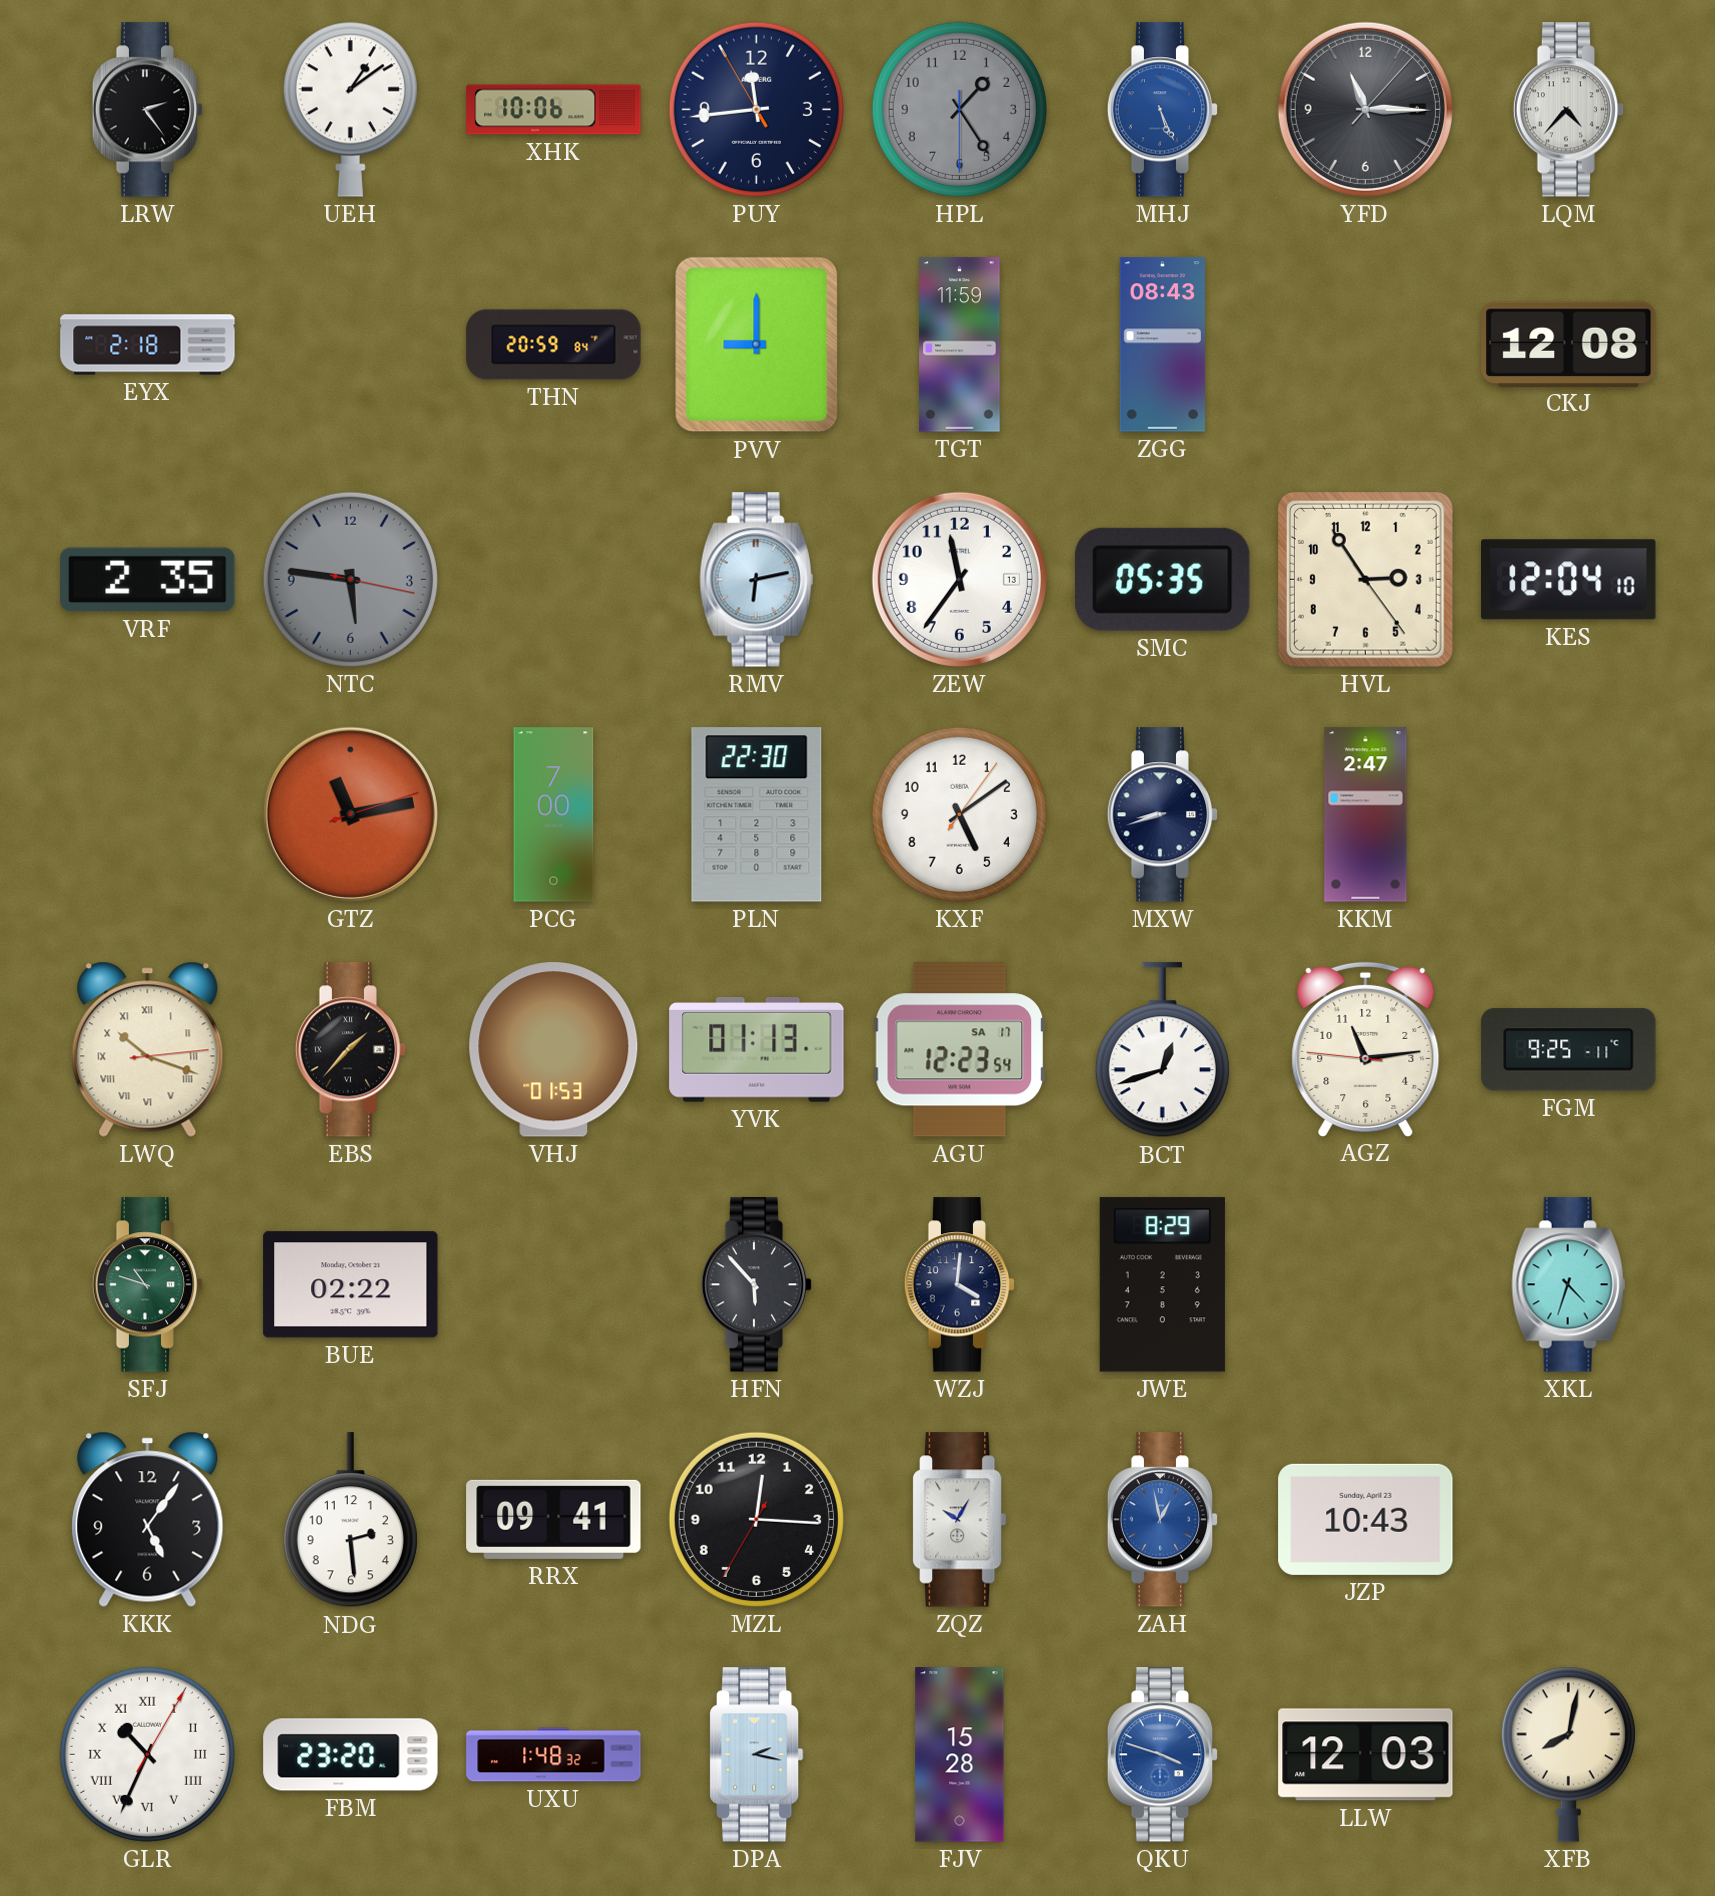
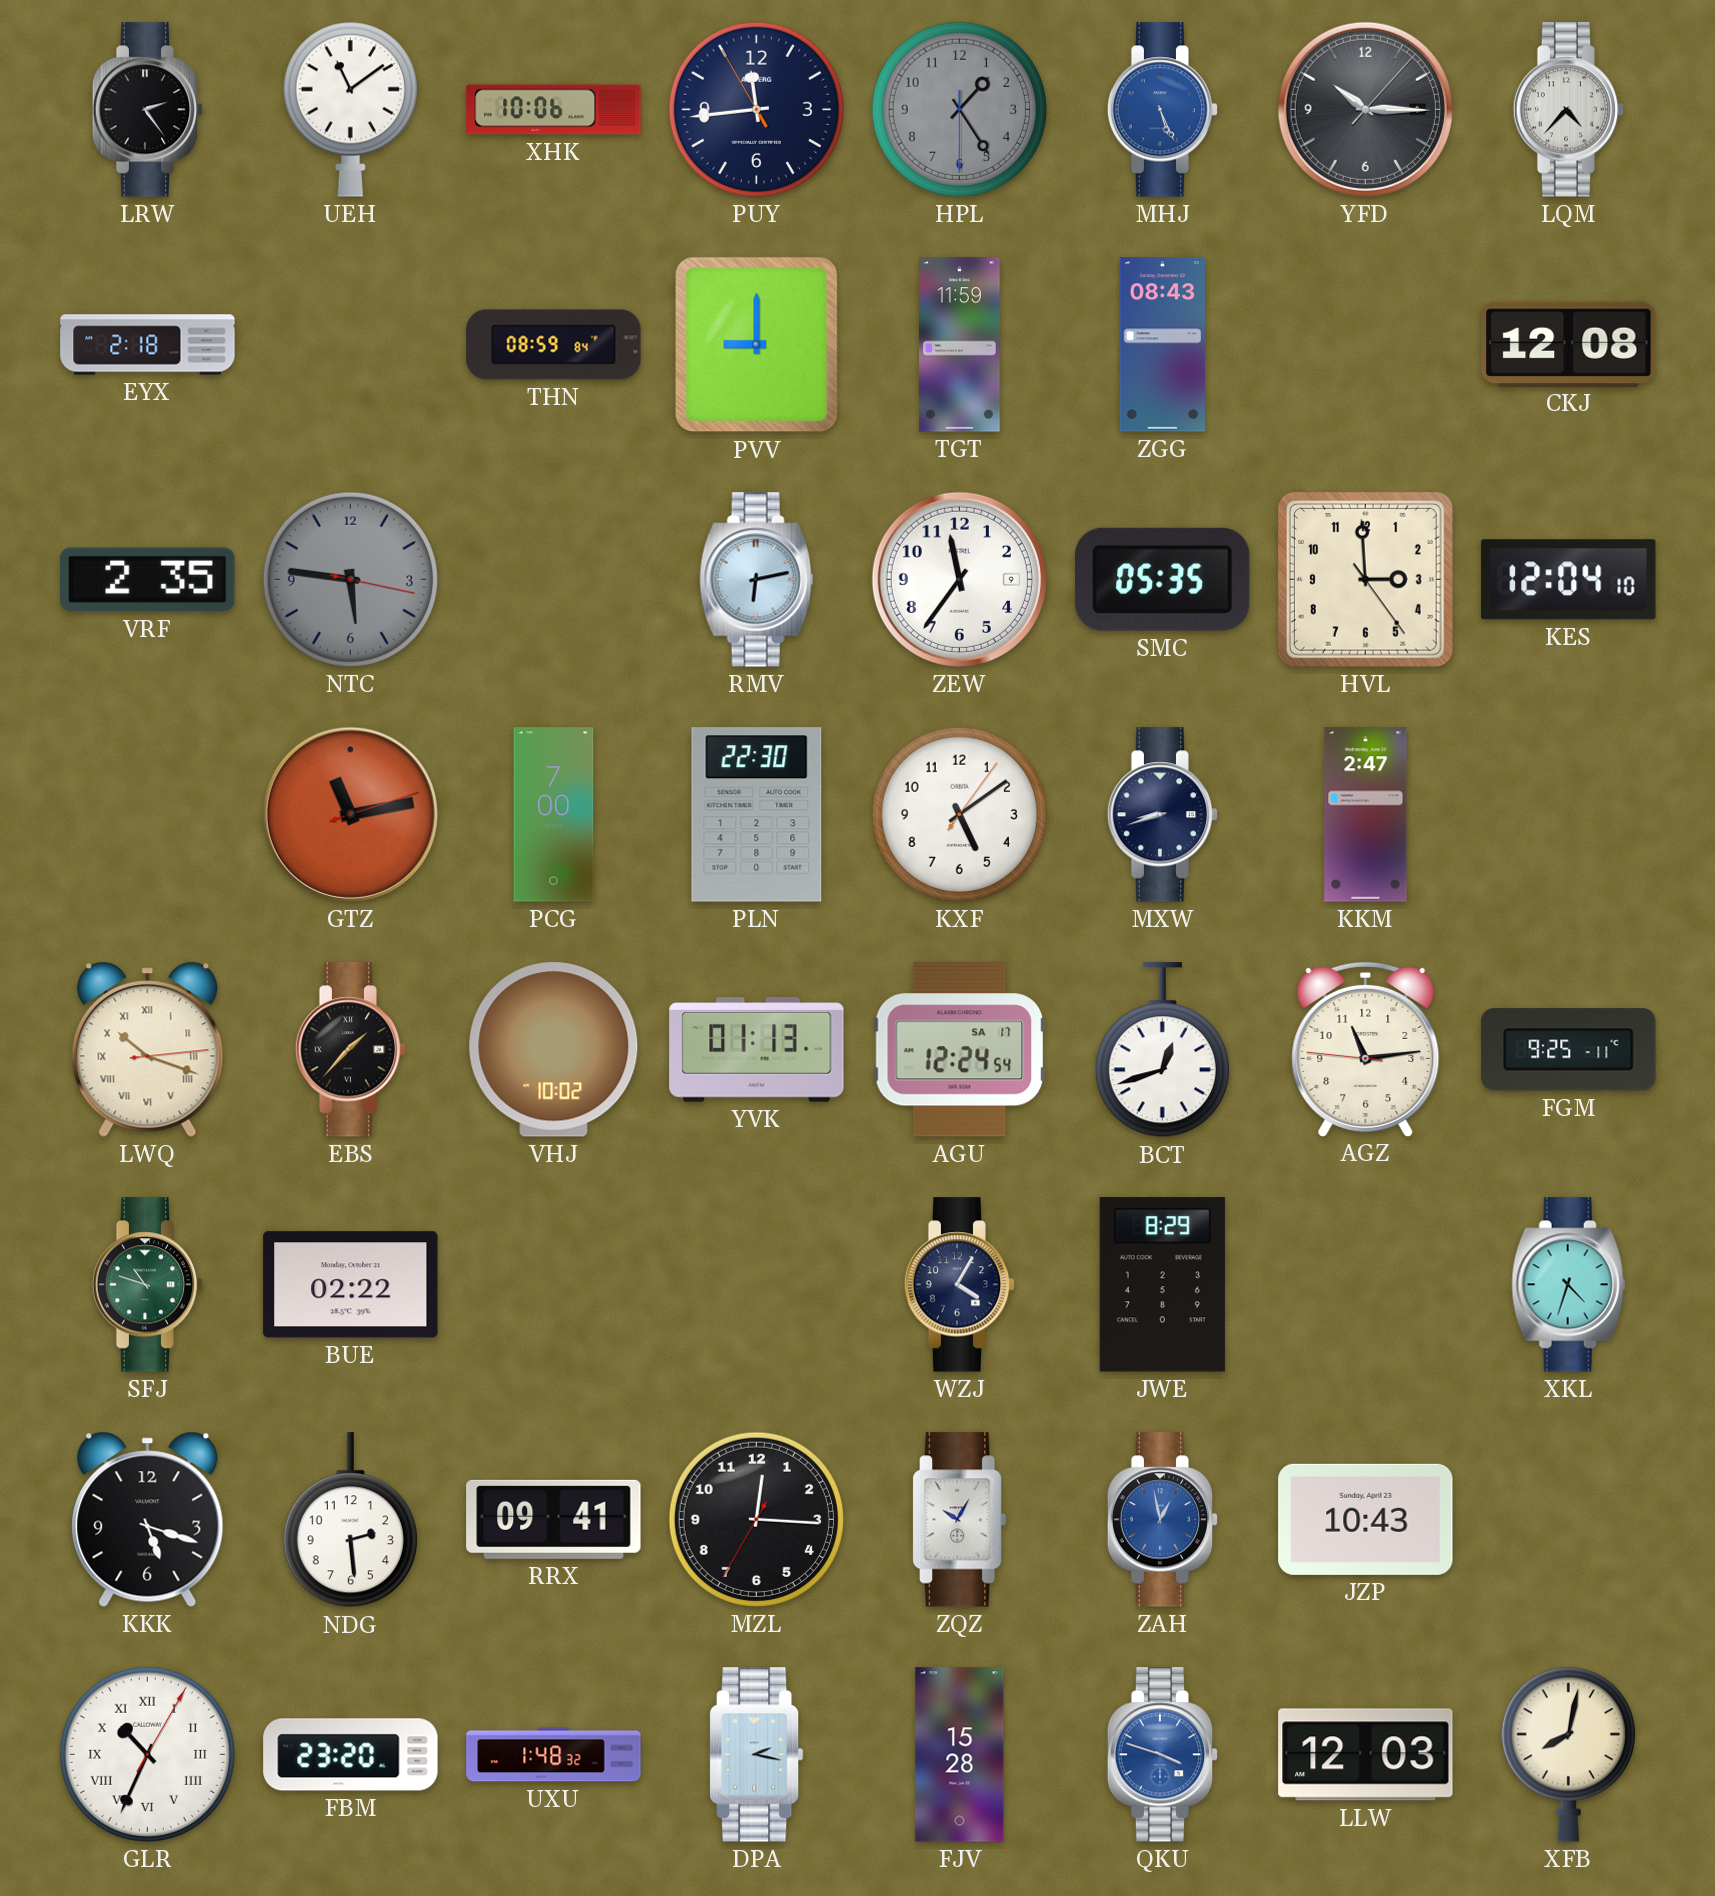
UEH: 1:09 -> 11:09 (350, 109)
YFD: 11:15 -> 10:15 (1365, 109)
THN: 20:59 -> 08:59 (554, 345)
ZEW date: 13 -> 9 (959, 579)
HVL: 2:54 -> 2:59 (1365, 579)
VHJ: 01:53 -> 10:02 (554, 1050)
AGU: 12:23 -> 12:24 (960, 1050)
HFN: 5:53 -> none (757, 1285)
WZJ: 4:01 -> 4:05 (960, 1285)
KKK: 5:06 -> 5:18 (148, 1519)
